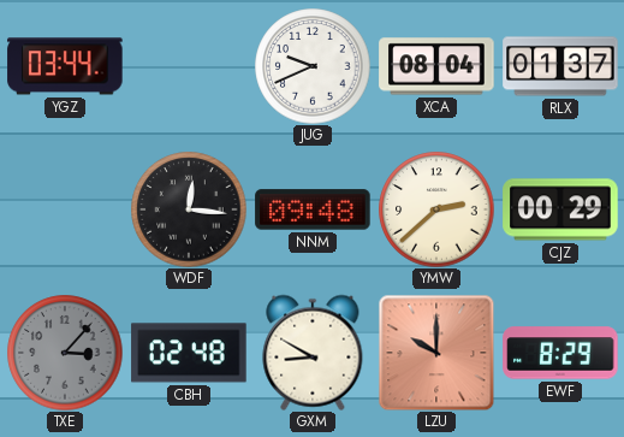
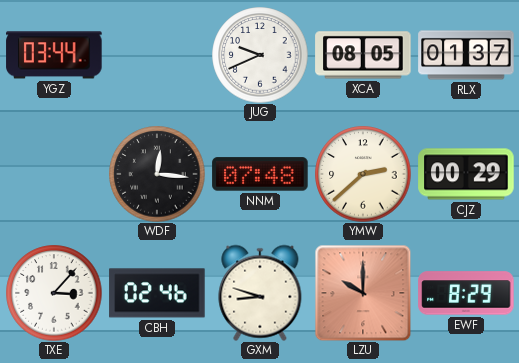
XCA: 08:04 -> 08:05 (363, 55)
NNM: 09:48 -> 07:48 (260, 174)
TXE dial: grey -> white (54, 293)
CBH: 02:48 -> 02:46 (157, 293)
GXM: 8:50 -> 8:48 (260, 293)
